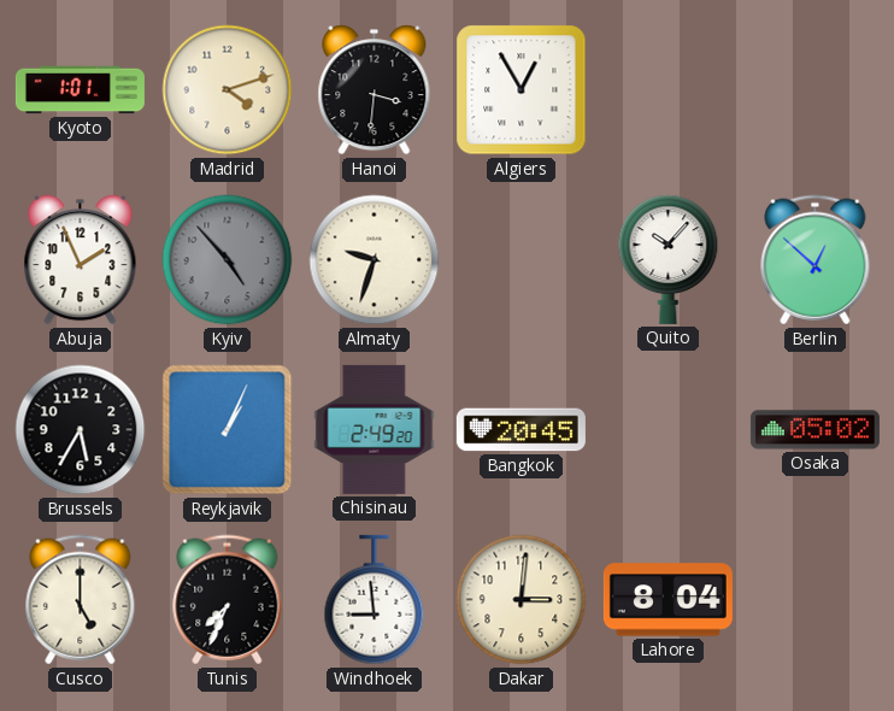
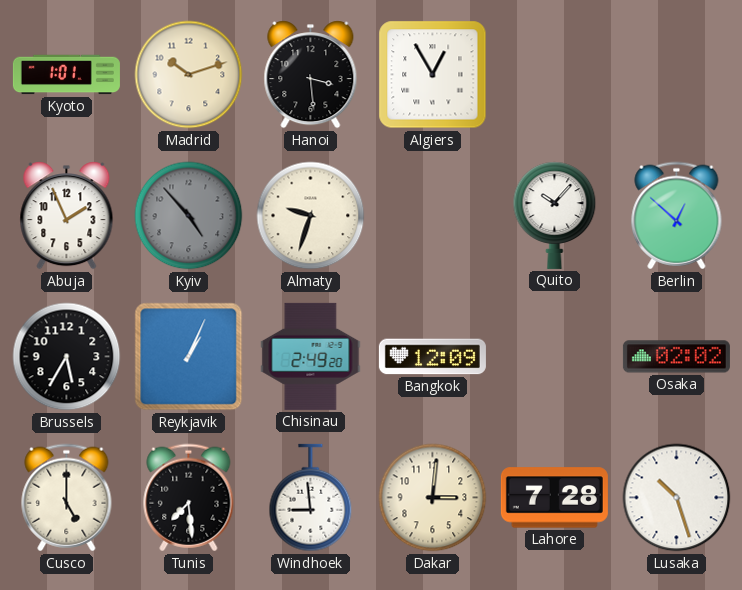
Madrid: 4:12 -> 10:12 (189, 75)
Hanoi: 3:31 -> 3:29 (311, 75)
Bangkok: 20:45 -> 12:09 (432, 357)
Osaka: 05:02 -> 02:02 (676, 357)
Tunis: 7:34 -> 7:29 (189, 498)
Lahore: 8:04 -> 7:28 (554, 498)
Lusaka: none -> 10:27 (677, 498)
